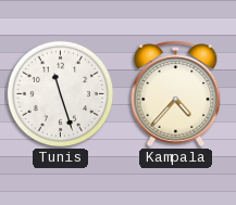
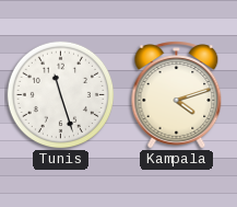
Kampala: 4:37 -> 4:12 (177, 95)
